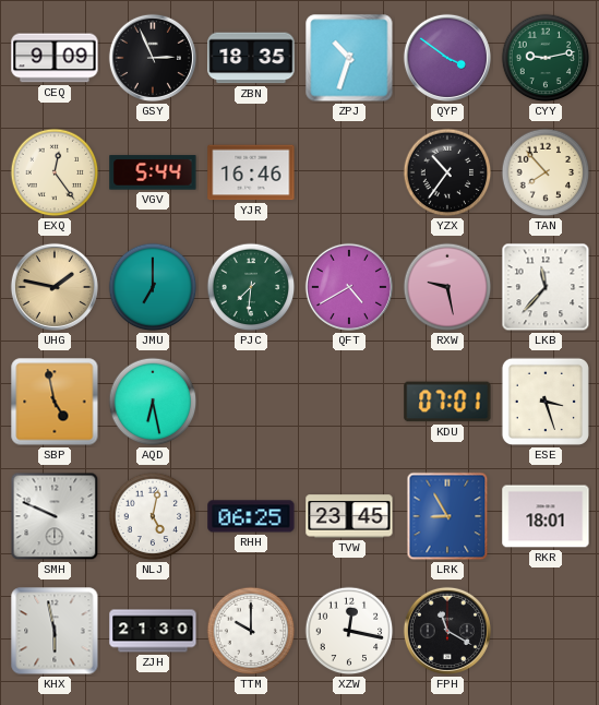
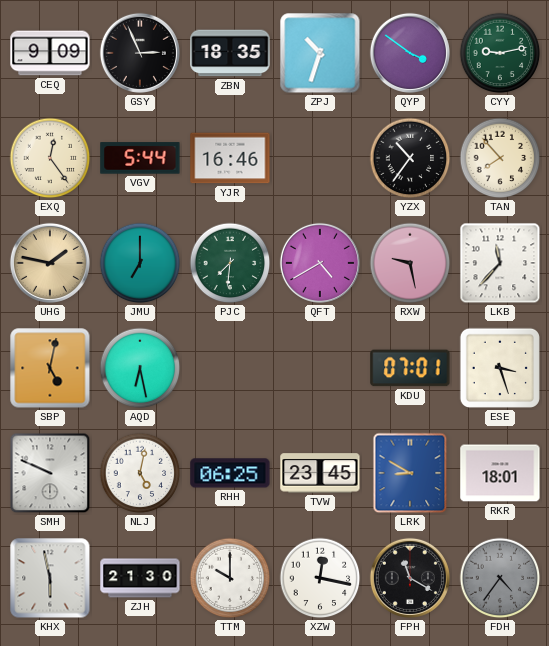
SBP: 4:58 -> 5:02 (50, 368)
LRK: 8:55 -> 8:50 (410, 473)
FDH: none -> 4:36 (500, 578)
